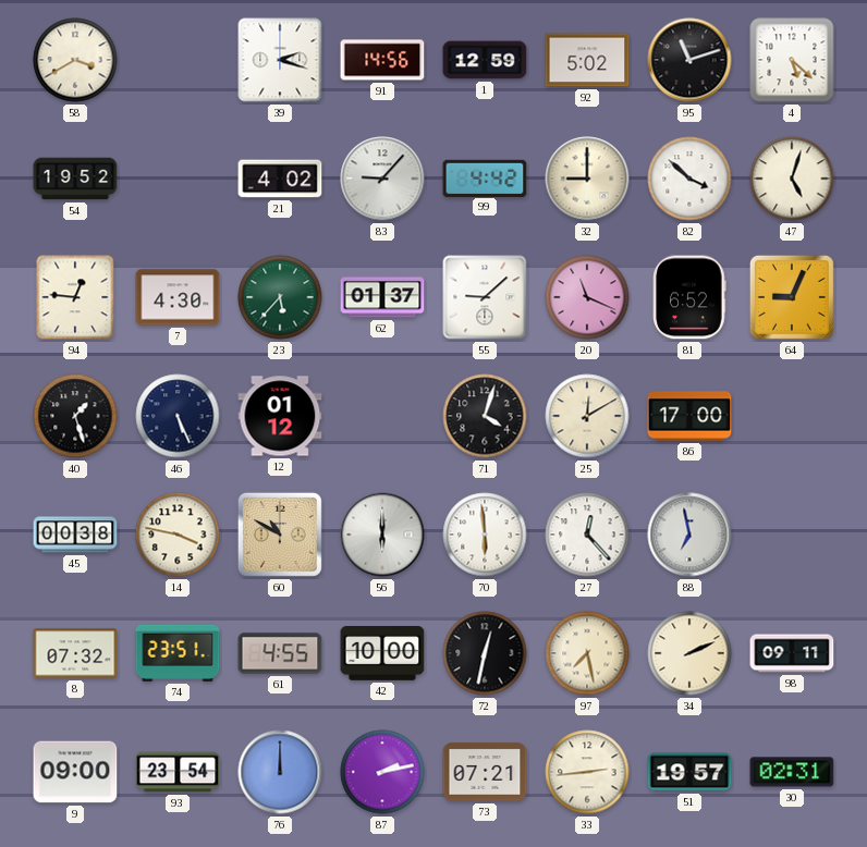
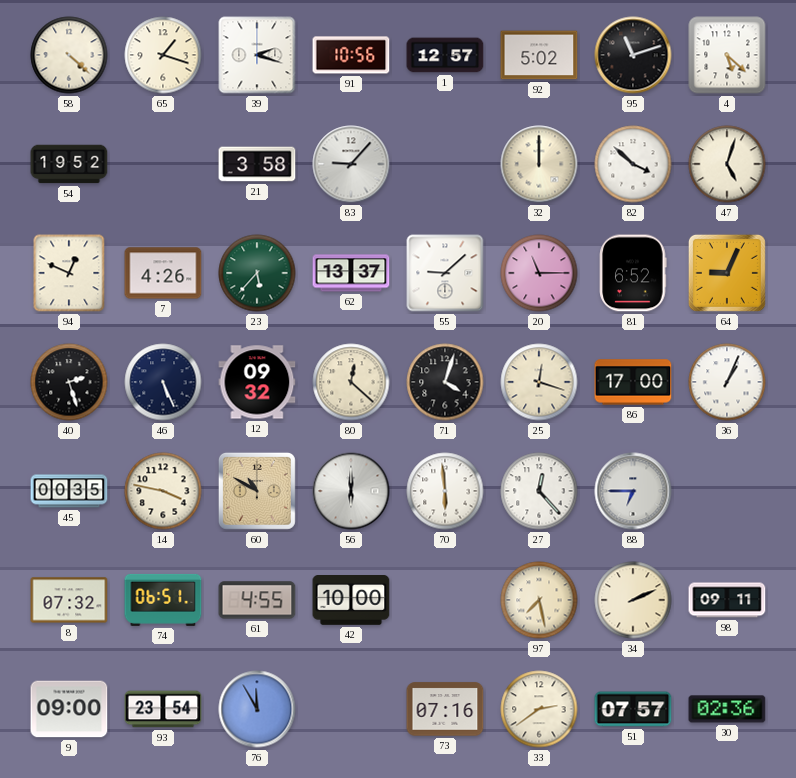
58: 3:40 -> 4:22 (69, 55)
65: none -> 1:18 (163, 55)
91: 14:56 -> 10:56 (351, 55)
1: 12:59 -> 12:57 (445, 55)
21: 4:02 -> 3:58 (257, 164)
99: 4:42 -> none (485, 177)
32: 9:00 -> 12:00 (539, 164)
94: 12:46 -> 12:49 (69, 273)
7: 4:30 -> 4:26 (163, 273)
62: 01:37 -> 13:37 (351, 273)
20: 11:19 -> 11:15 (539, 273)
40: 1:27 -> 2:27 (69, 382)
12: 01:12 -> 09:32 (257, 382)
80: none -> 12:22 (351, 382)
25: 12:10 -> 12:18 (539, 382)
36: none -> 1:04 (727, 382)
45: 00:38 -> 00:35 (69, 491)
88: 6:58 -> 6:45 (633, 491)
74: 23:51 -> 06:51 (163, 600)
72: 12:32 -> none (485, 653)
76: 12:00 -> 11:55 (257, 709)
87: 2:13 -> none (382, 772)
73: 07:21 -> 07:16 (445, 709)
33: 2:44 -> 2:39 (539, 709)
51: 19:57 -> 07:57 (633, 709)
30: 02:31 -> 02:36 (727, 709)
